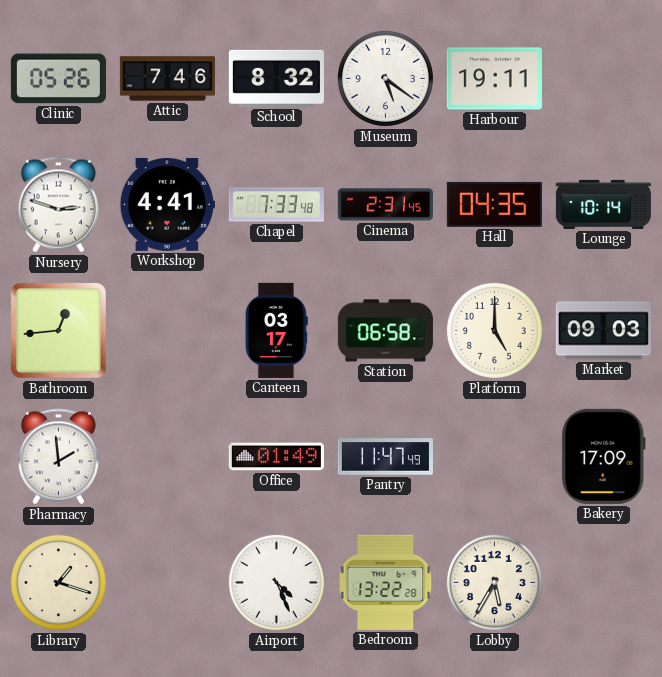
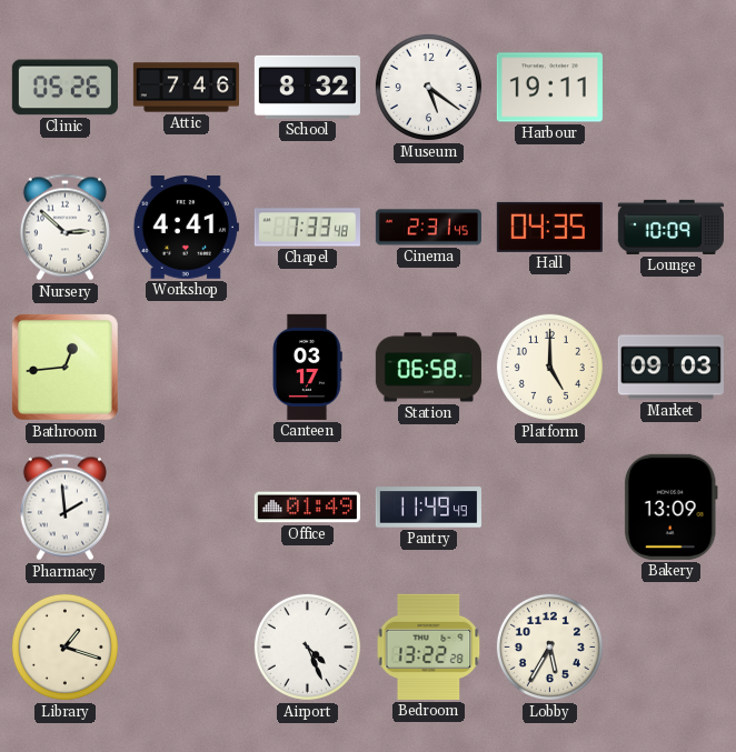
Nursery: 2:48 -> 2:52 (64, 228)
Lounge: 10:14 -> 10:09 (670, 227)
Pantry: 11:47 -> 11:49 (428, 508)
Bakery: 17:09 -> 13:09 (670, 507)
